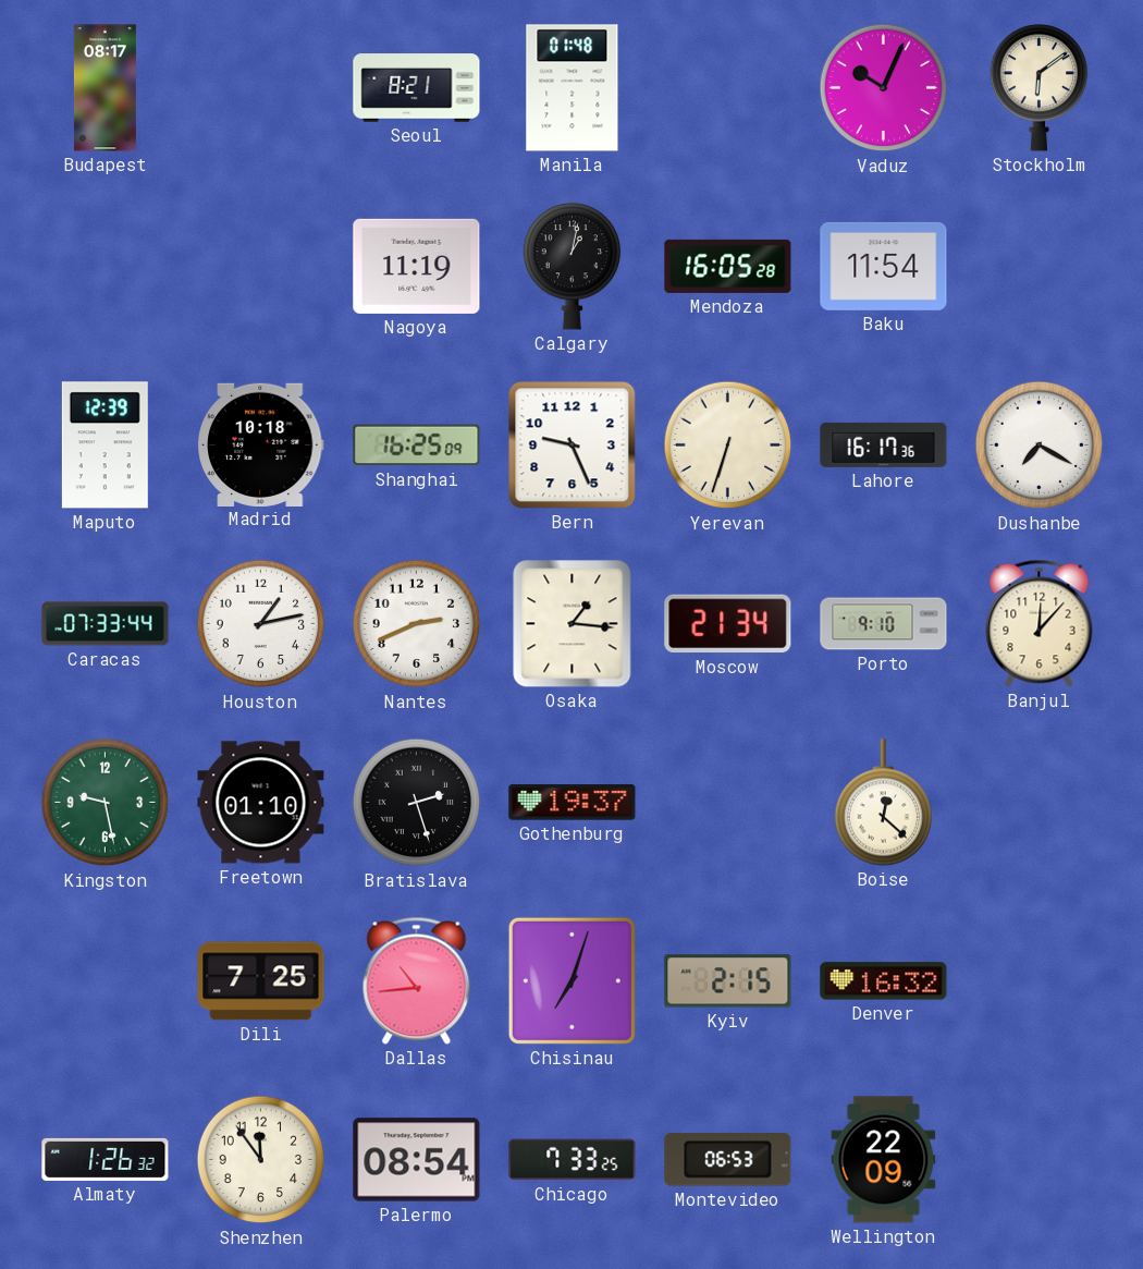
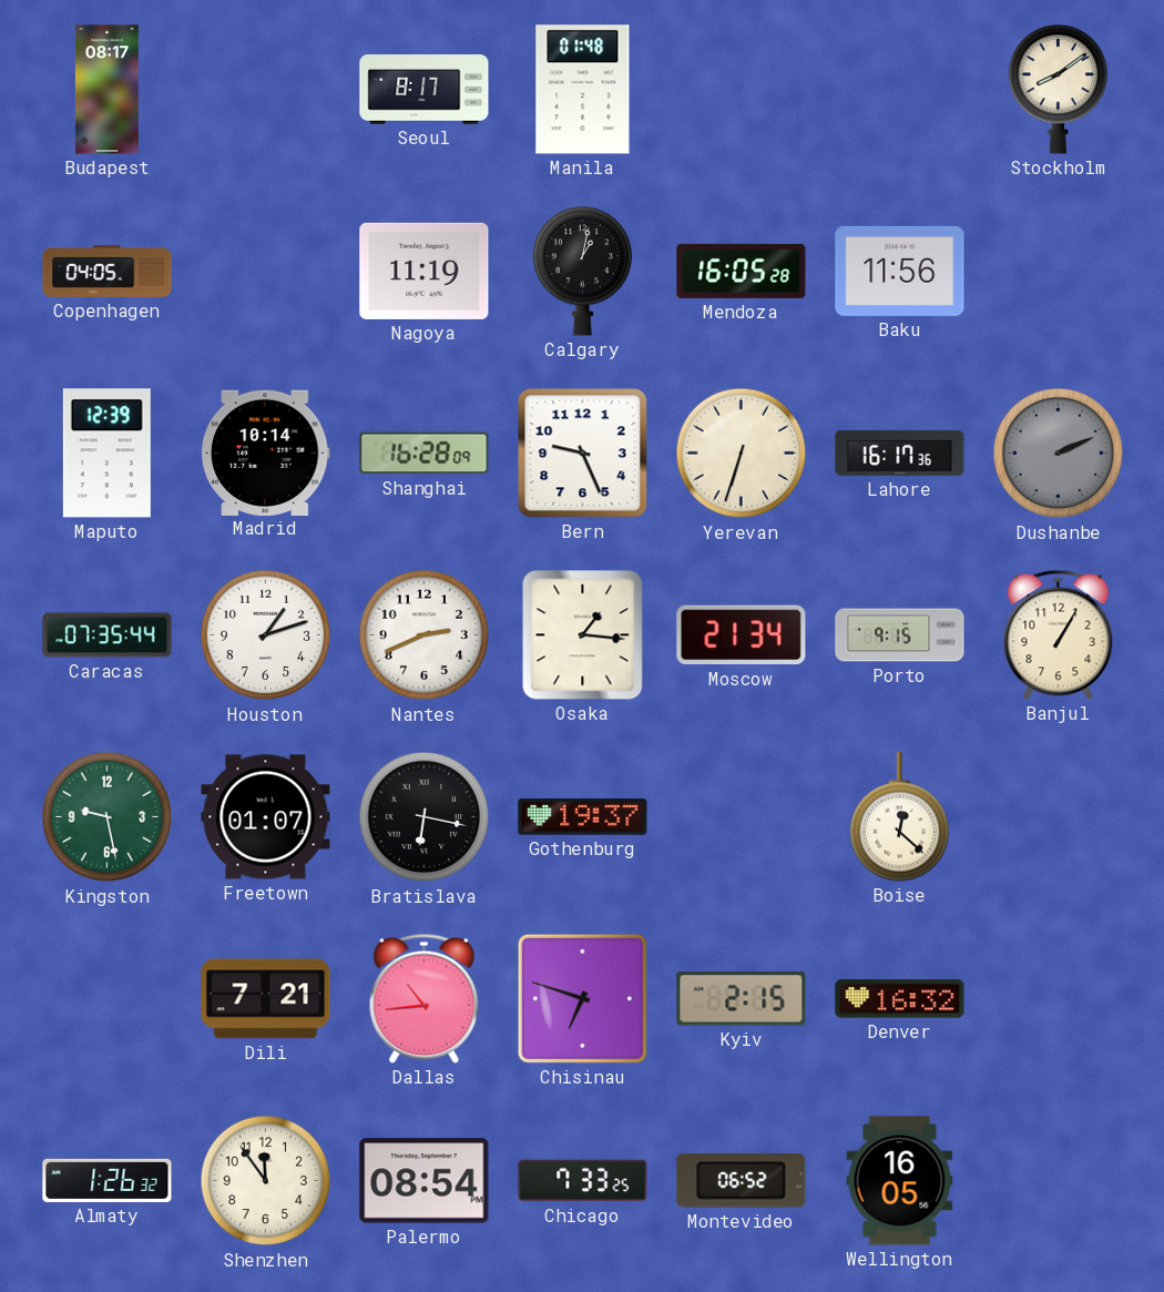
Seoul: 8:21 -> 8:17 (425, 90)
Vaduz: 10:04 -> none (884, 88)
Stockholm: 6:09 -> 8:09 (1059, 90)
Copenhagen: none -> 04:05 (108, 271)
Baku: 11:54 -> 11:56 (900, 271)
Madrid: 10:18 -> 10:14 (265, 452)
Shanghai: 16:25 -> 16:28 (425, 454)
Dushanbe: 7:20 -> 2:11 (1059, 454)
Dushanbe dial: white -> grey (1059, 454)
Caracas: 07:33 -> 07:35 (108, 635)
Houston: 1:13 -> 1:12 (266, 635)
Porto: 9:10 -> 9:15 (900, 635)
Banjul: 12:07 -> 1:05 (1059, 634)
Freetown: 01:10 -> 01:07 (266, 817)
Bratislava: 2:27 -> 6:17 (425, 817)
Dili: 7:25 -> 7:21 (266, 999)
Chisinau: 7:03 -> 6:48 (582, 998)
Montevideo: 06:53 -> 06:52 (742, 1181)
Wellington: 22:09 -> 16:05 (900, 1181)
